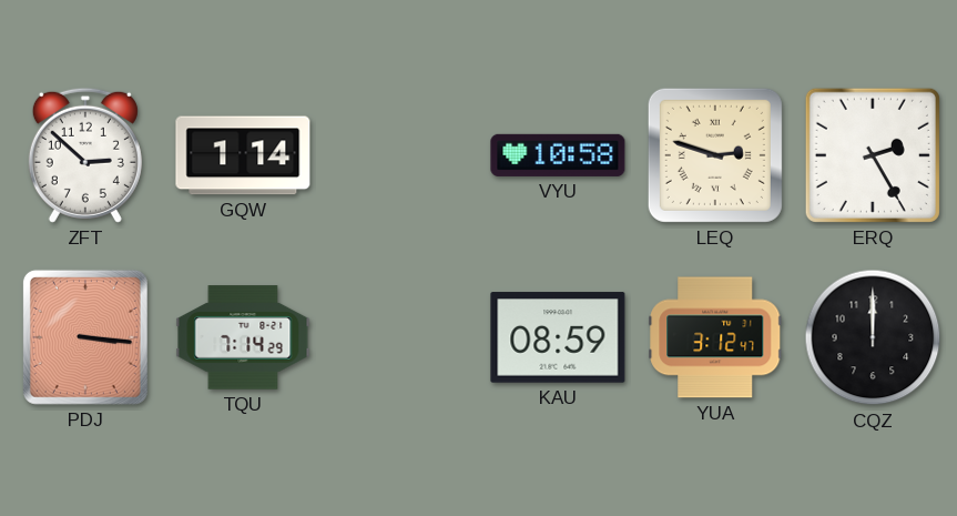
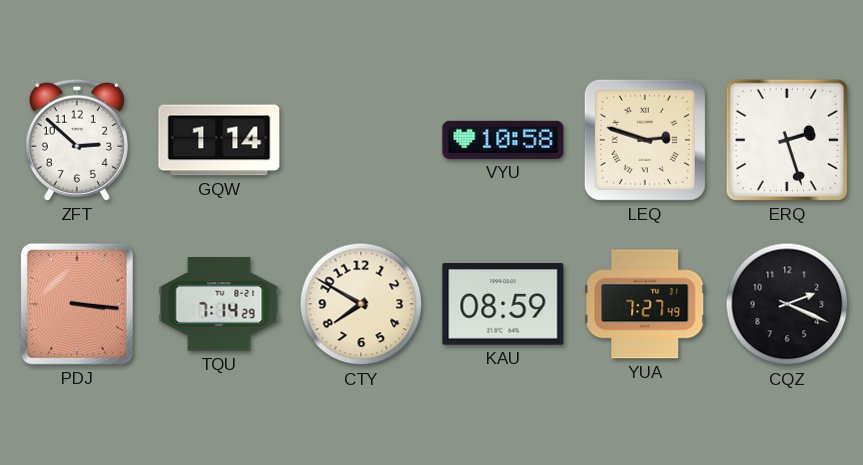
ERQ: 2:25 -> 2:27 (787, 140)
CTY: none -> 7:50 (361, 304)
YUA: 3:12 -> 7:27 (645, 304)
CQZ: 12:00 -> 2:19 (787, 304)
